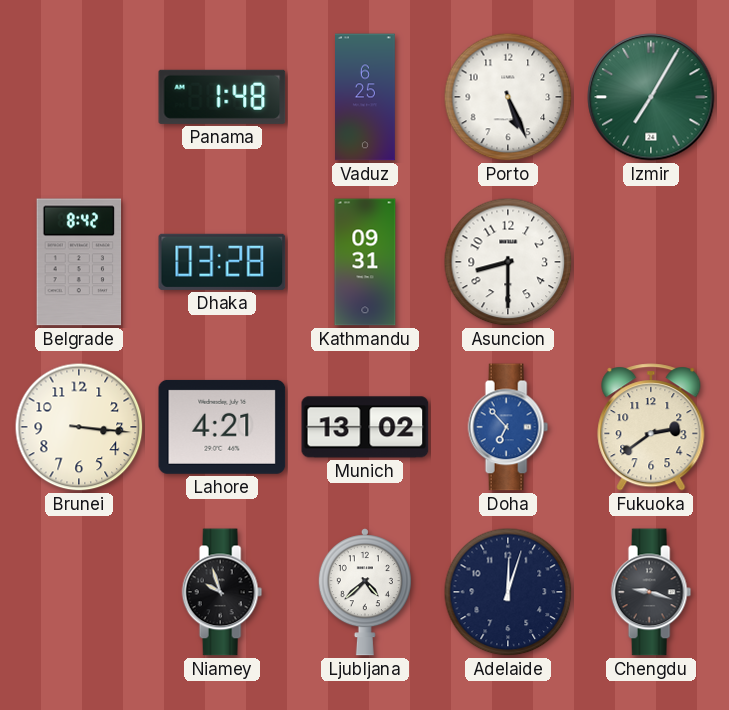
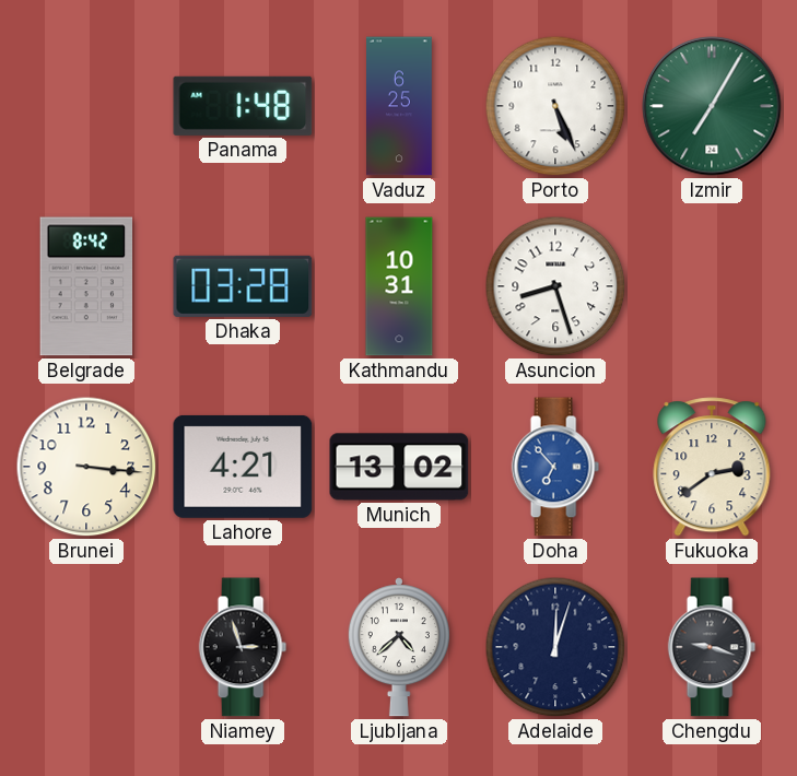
Kathmandu: 09:31 -> 10:31 (399, 286)
Asuncion: 8:30 -> 8:27 (555, 286)
Niamey: 9:57 -> 2:57 (243, 647)
